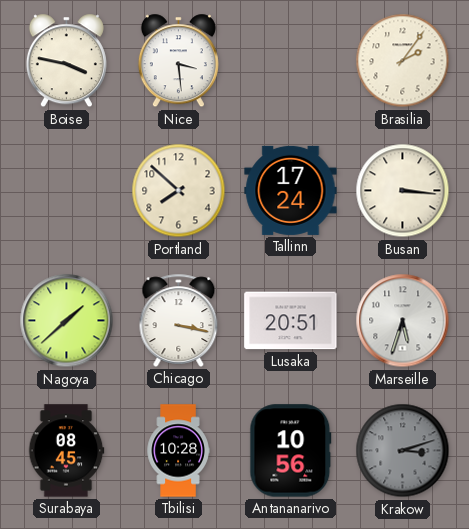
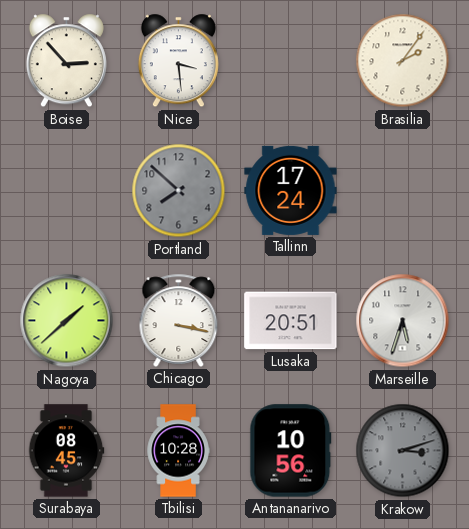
Boise: 3:47 -> 2:53 (66, 61)
Portland dial: cream -> grey (179, 191)
Busan: 3:16 -> none (403, 191)
